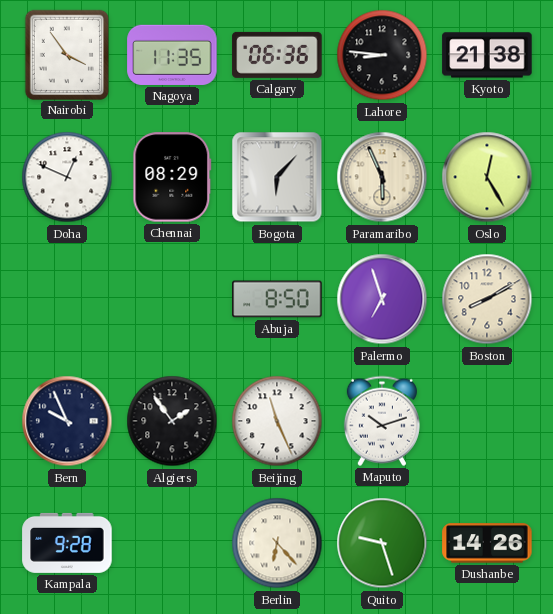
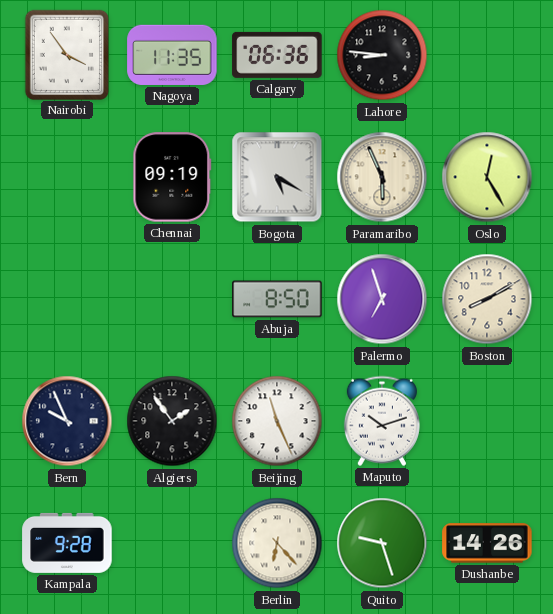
Kyoto: 21:38 -> none (487, 55)
Doha: 12:49 -> none (67, 177)
Chennai: 08:29 -> 09:19 (172, 177)
Bogota: 6:07 -> 5:20 (277, 177)
